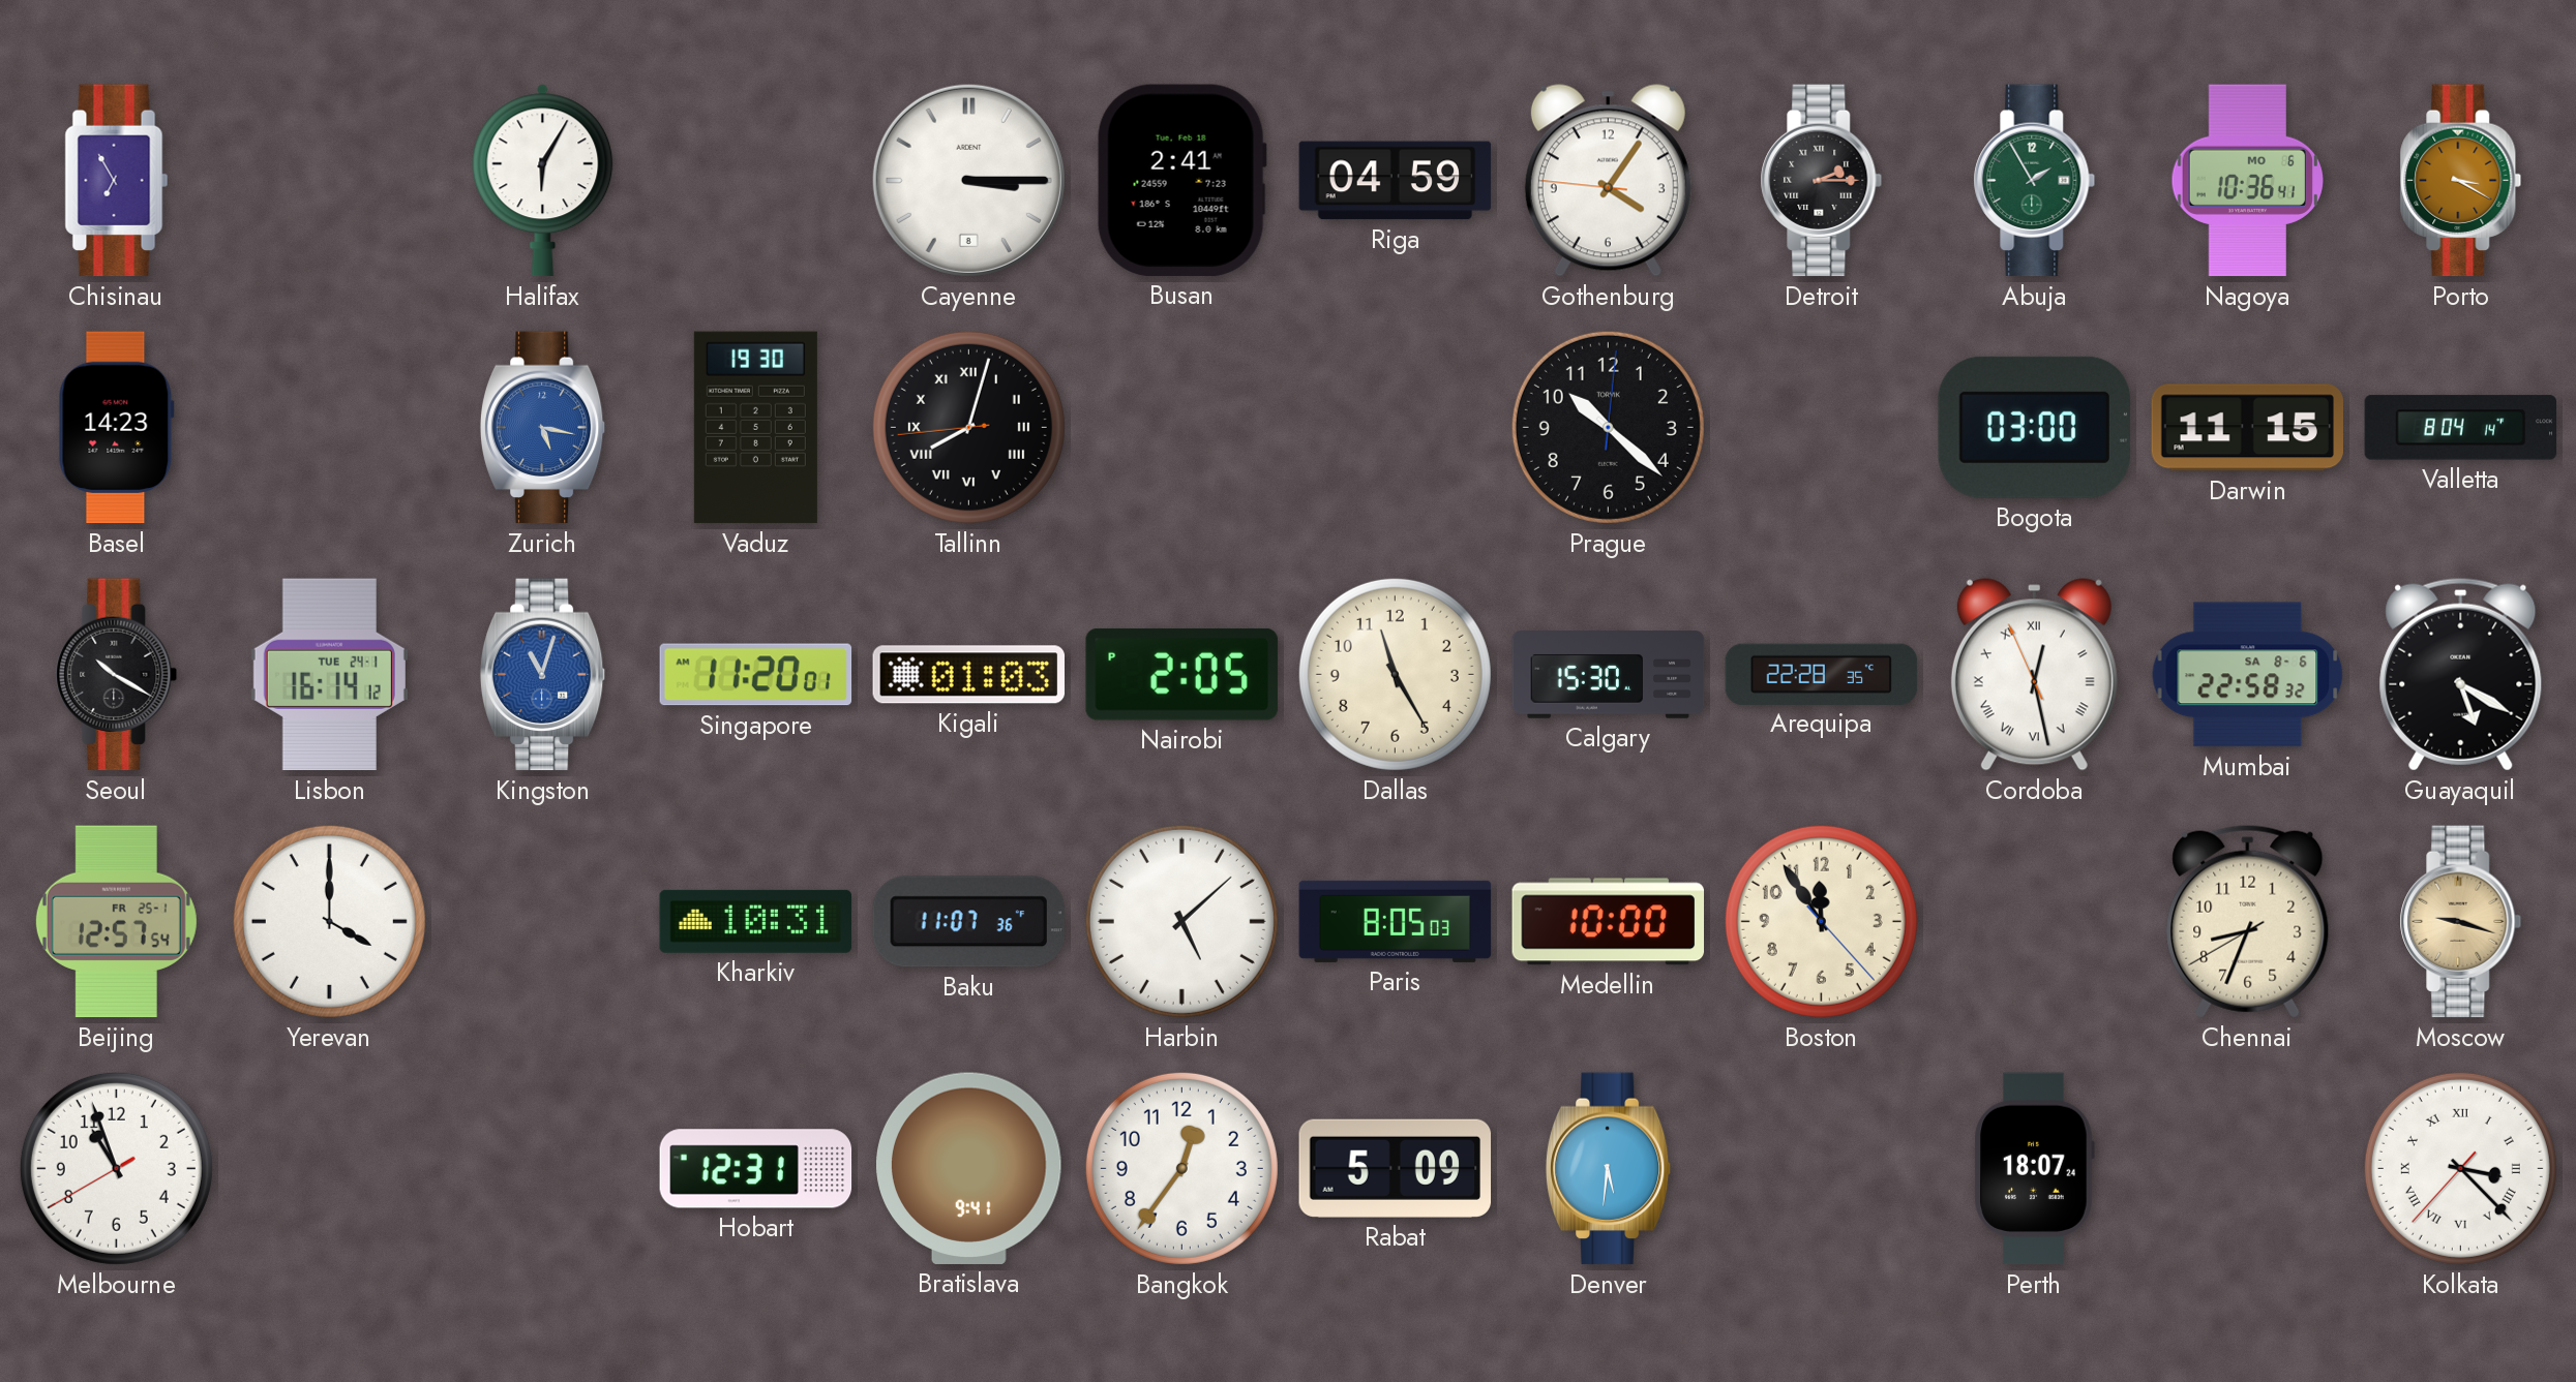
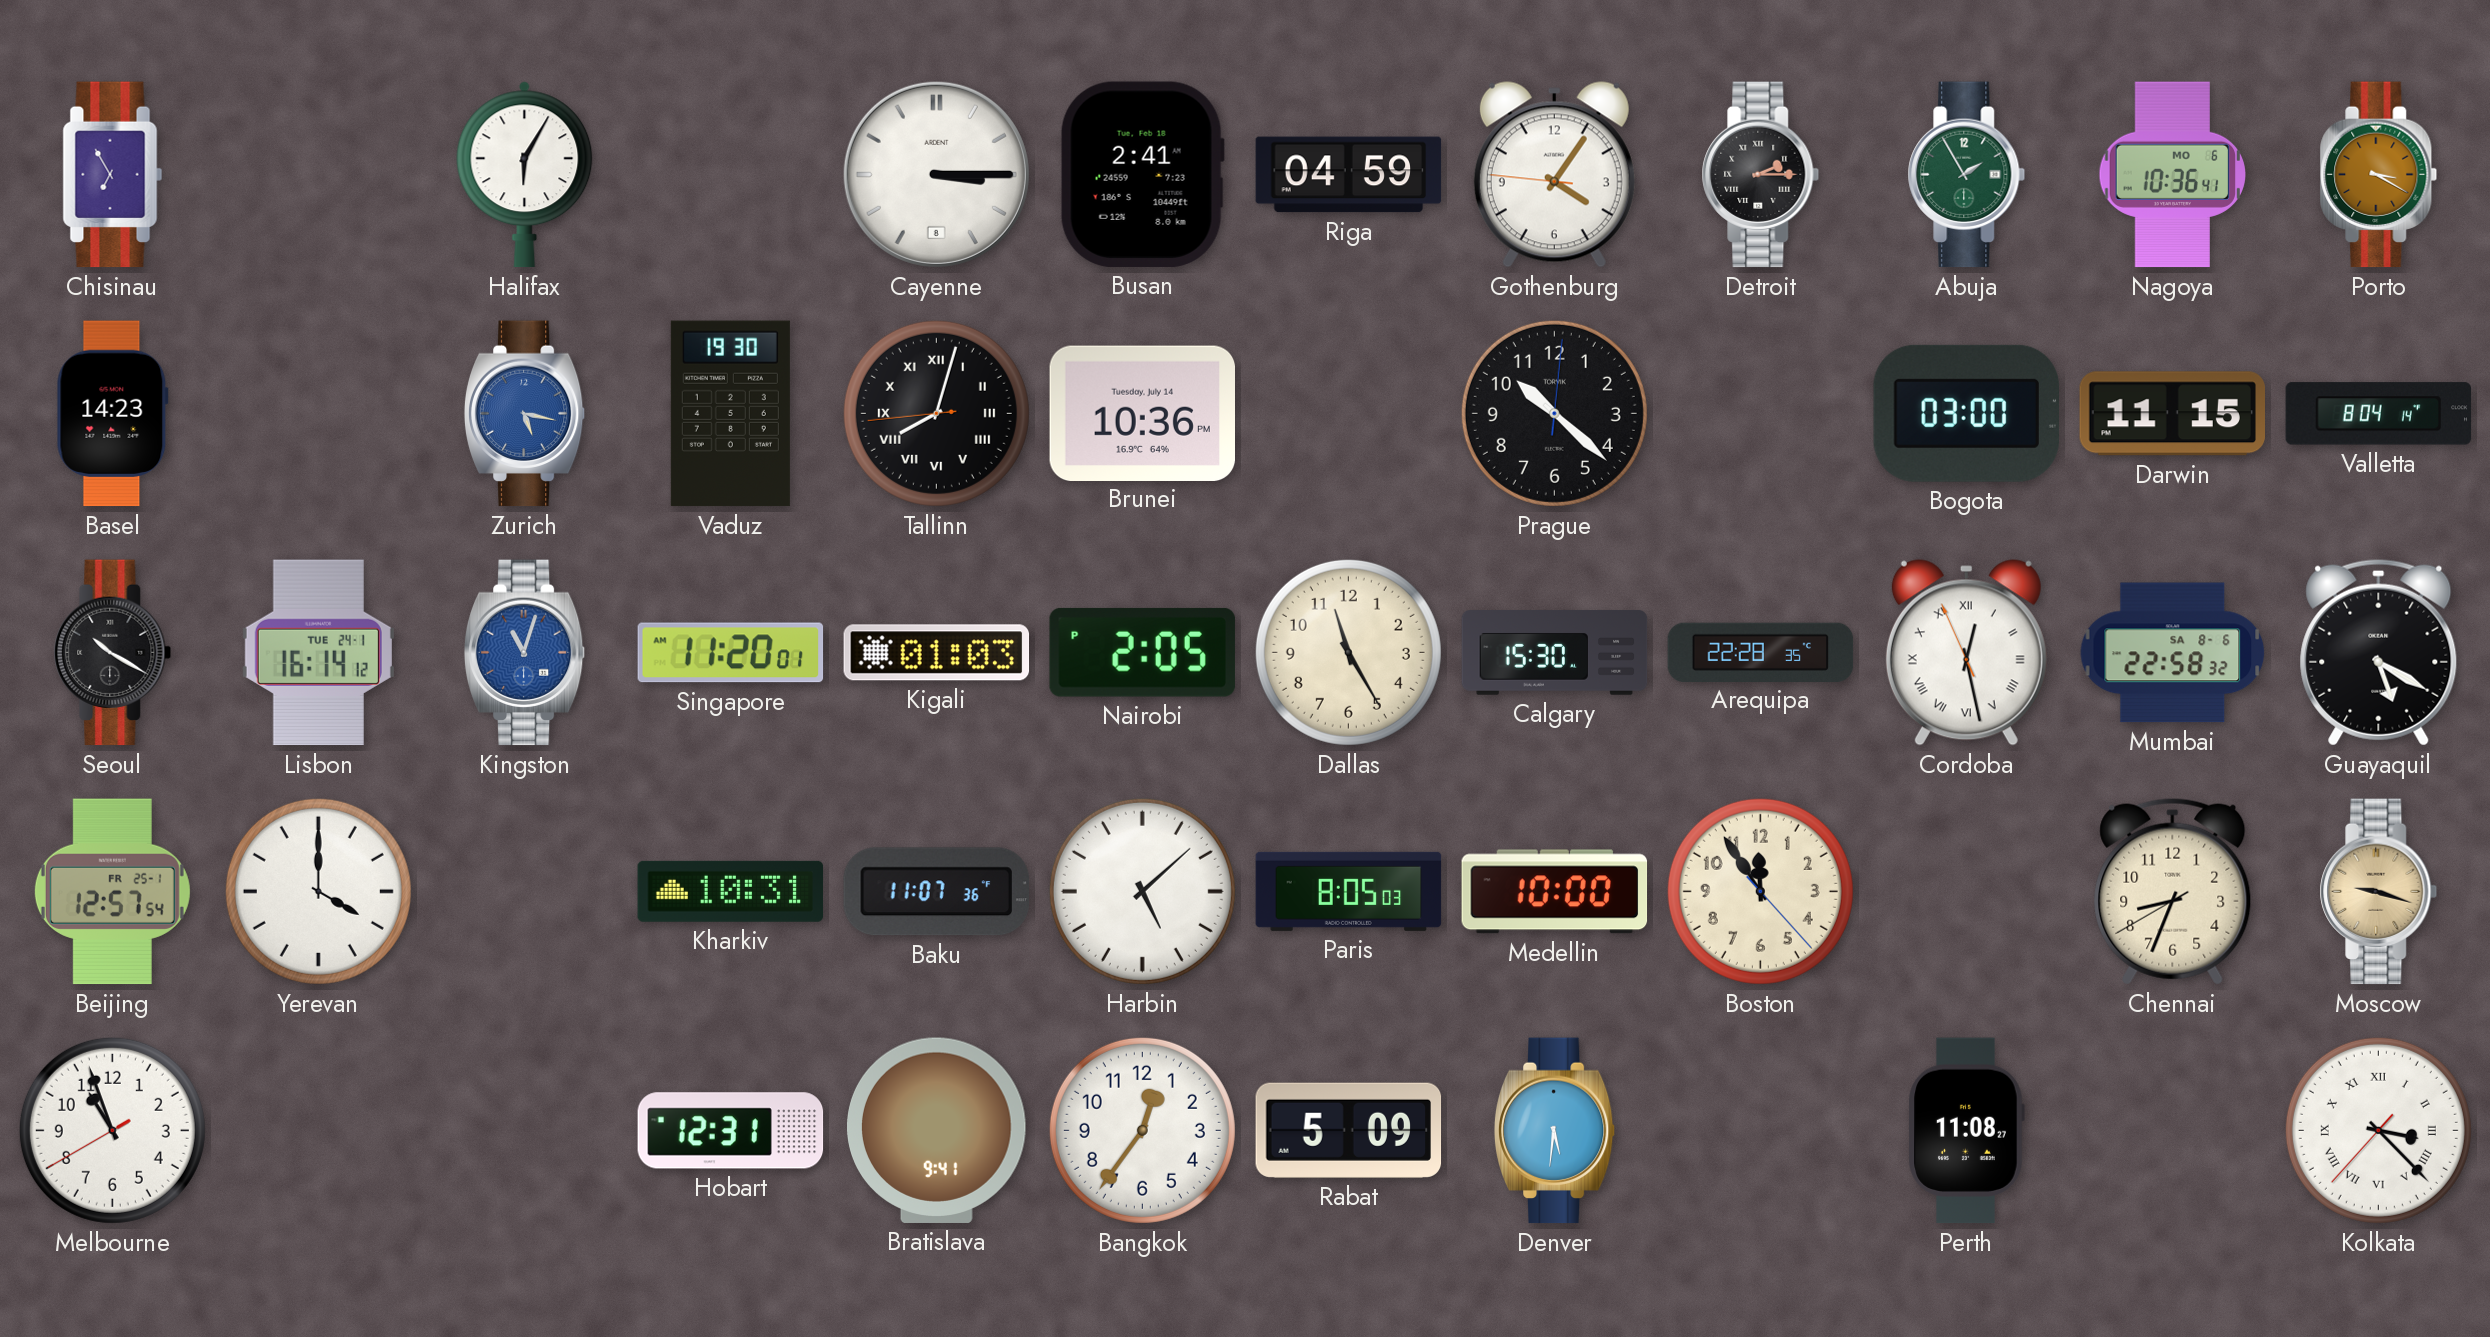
Brunei: none -> 10:36 (1142, 413)
Perth: 18:07 -> 11:08 (1966, 1131)
